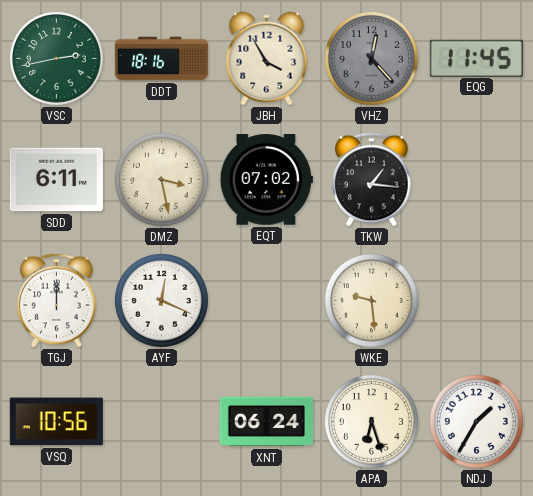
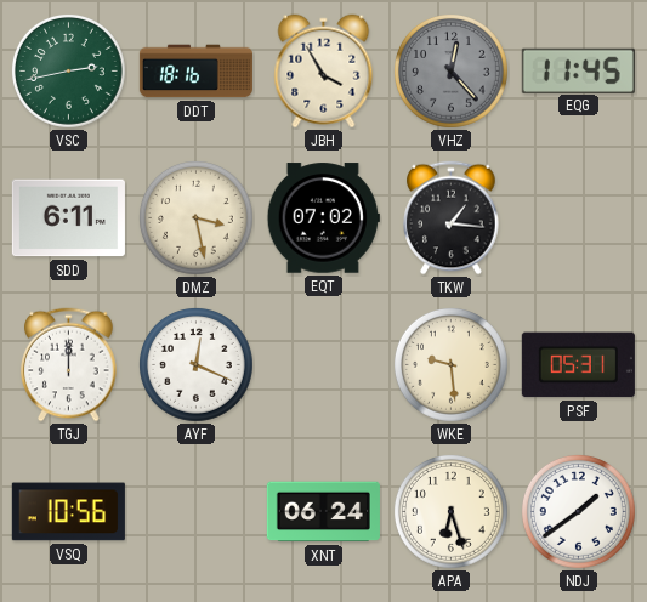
PSF: none -> 05:31 (578, 365)
NDJ: 1:35 -> 1:39 (578, 511)
